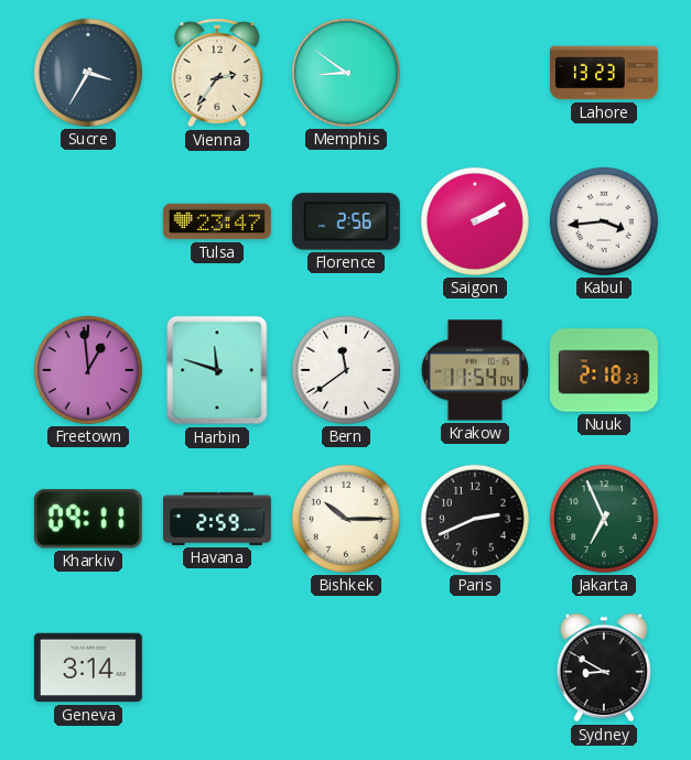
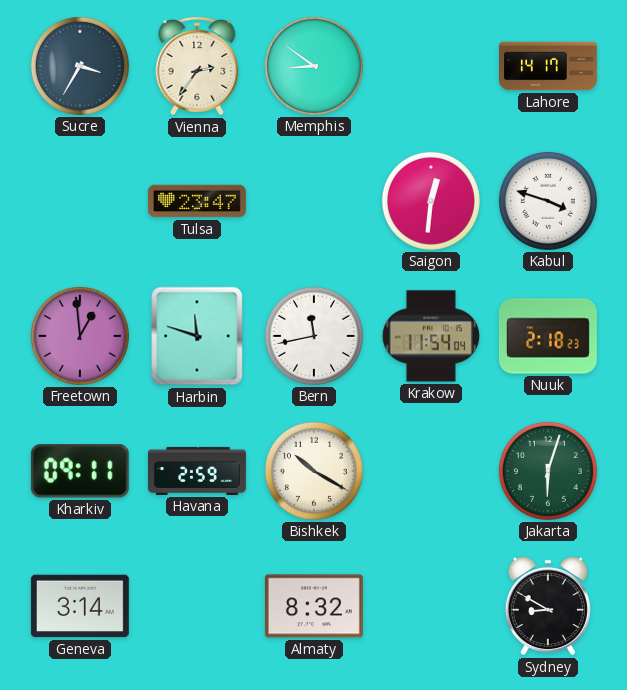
Lahore: 13:23 -> 14:17 (549, 66)
Florence: 2:56 -> none (346, 221)
Saigon: 2:10 -> 12:31 (431, 201)
Kabul: 3:44 -> 3:48 (548, 201)
Bern: 11:39 -> 11:43 (314, 336)
Bishkek: 10:15 -> 10:20 (314, 471)
Paris: 2:41 -> none (475, 519)
Jakarta: 6:56 -> 6:03 (548, 471)
Almaty: none -> 8:32 (314, 606)
